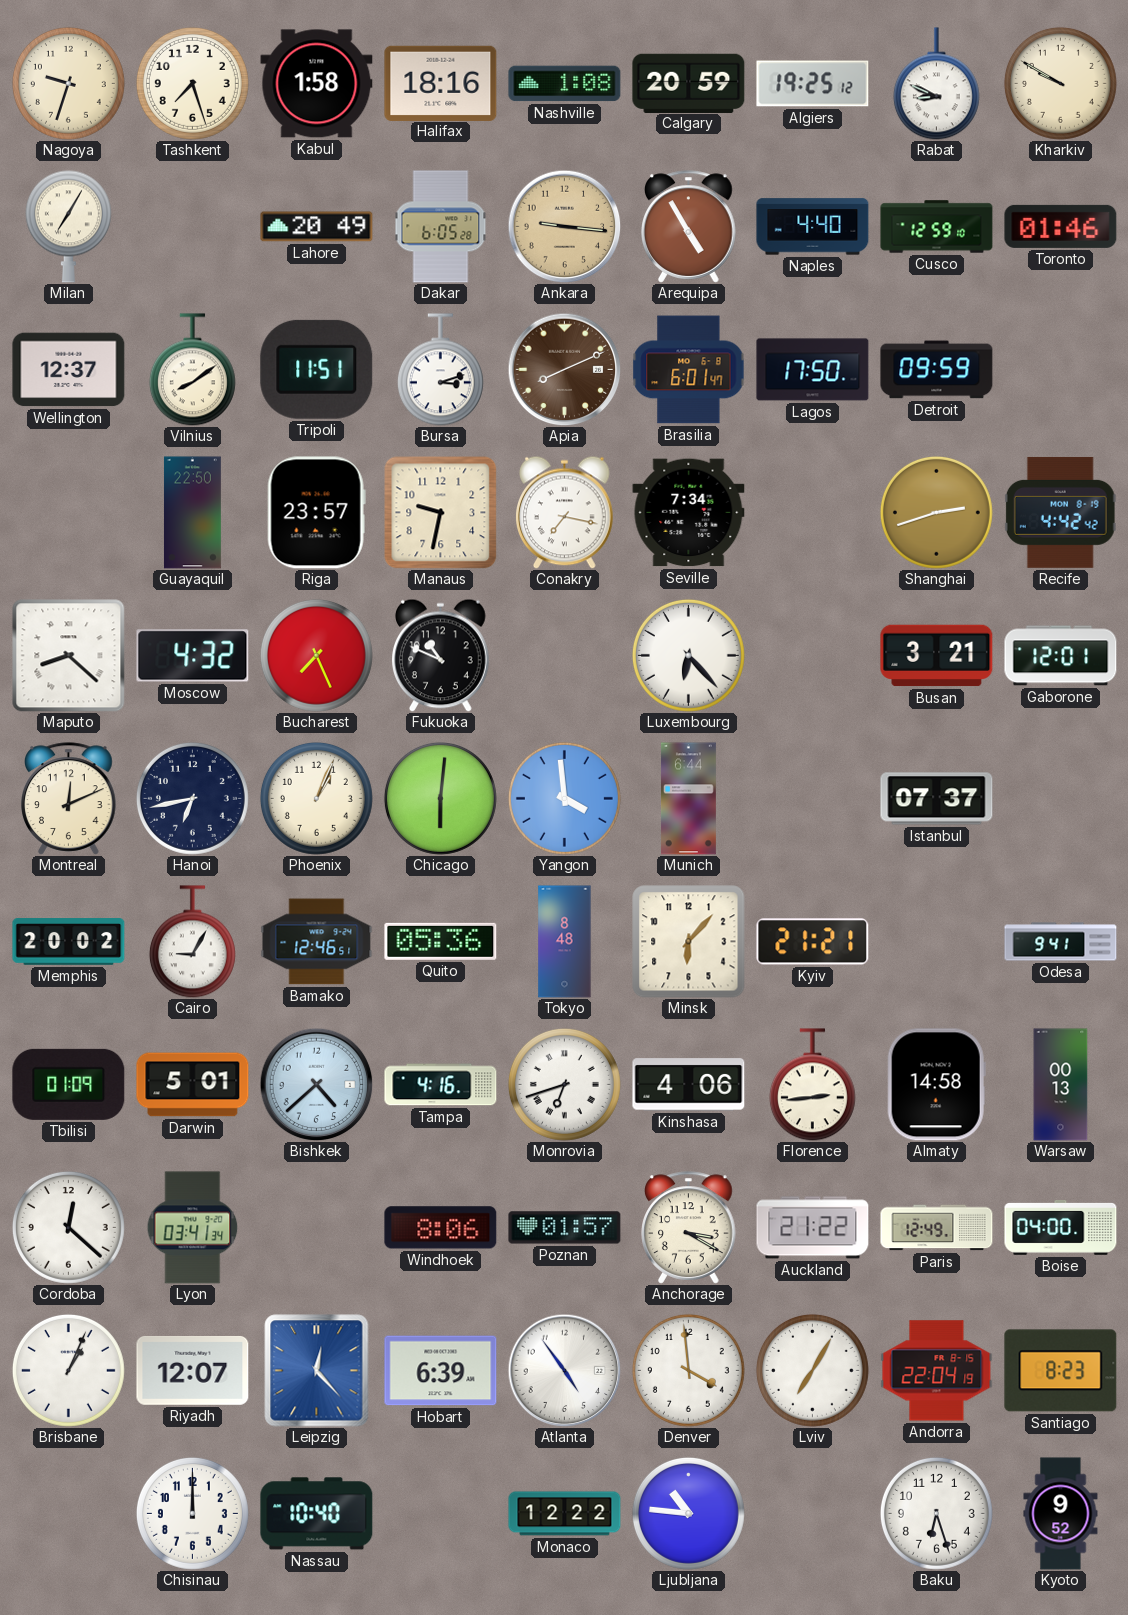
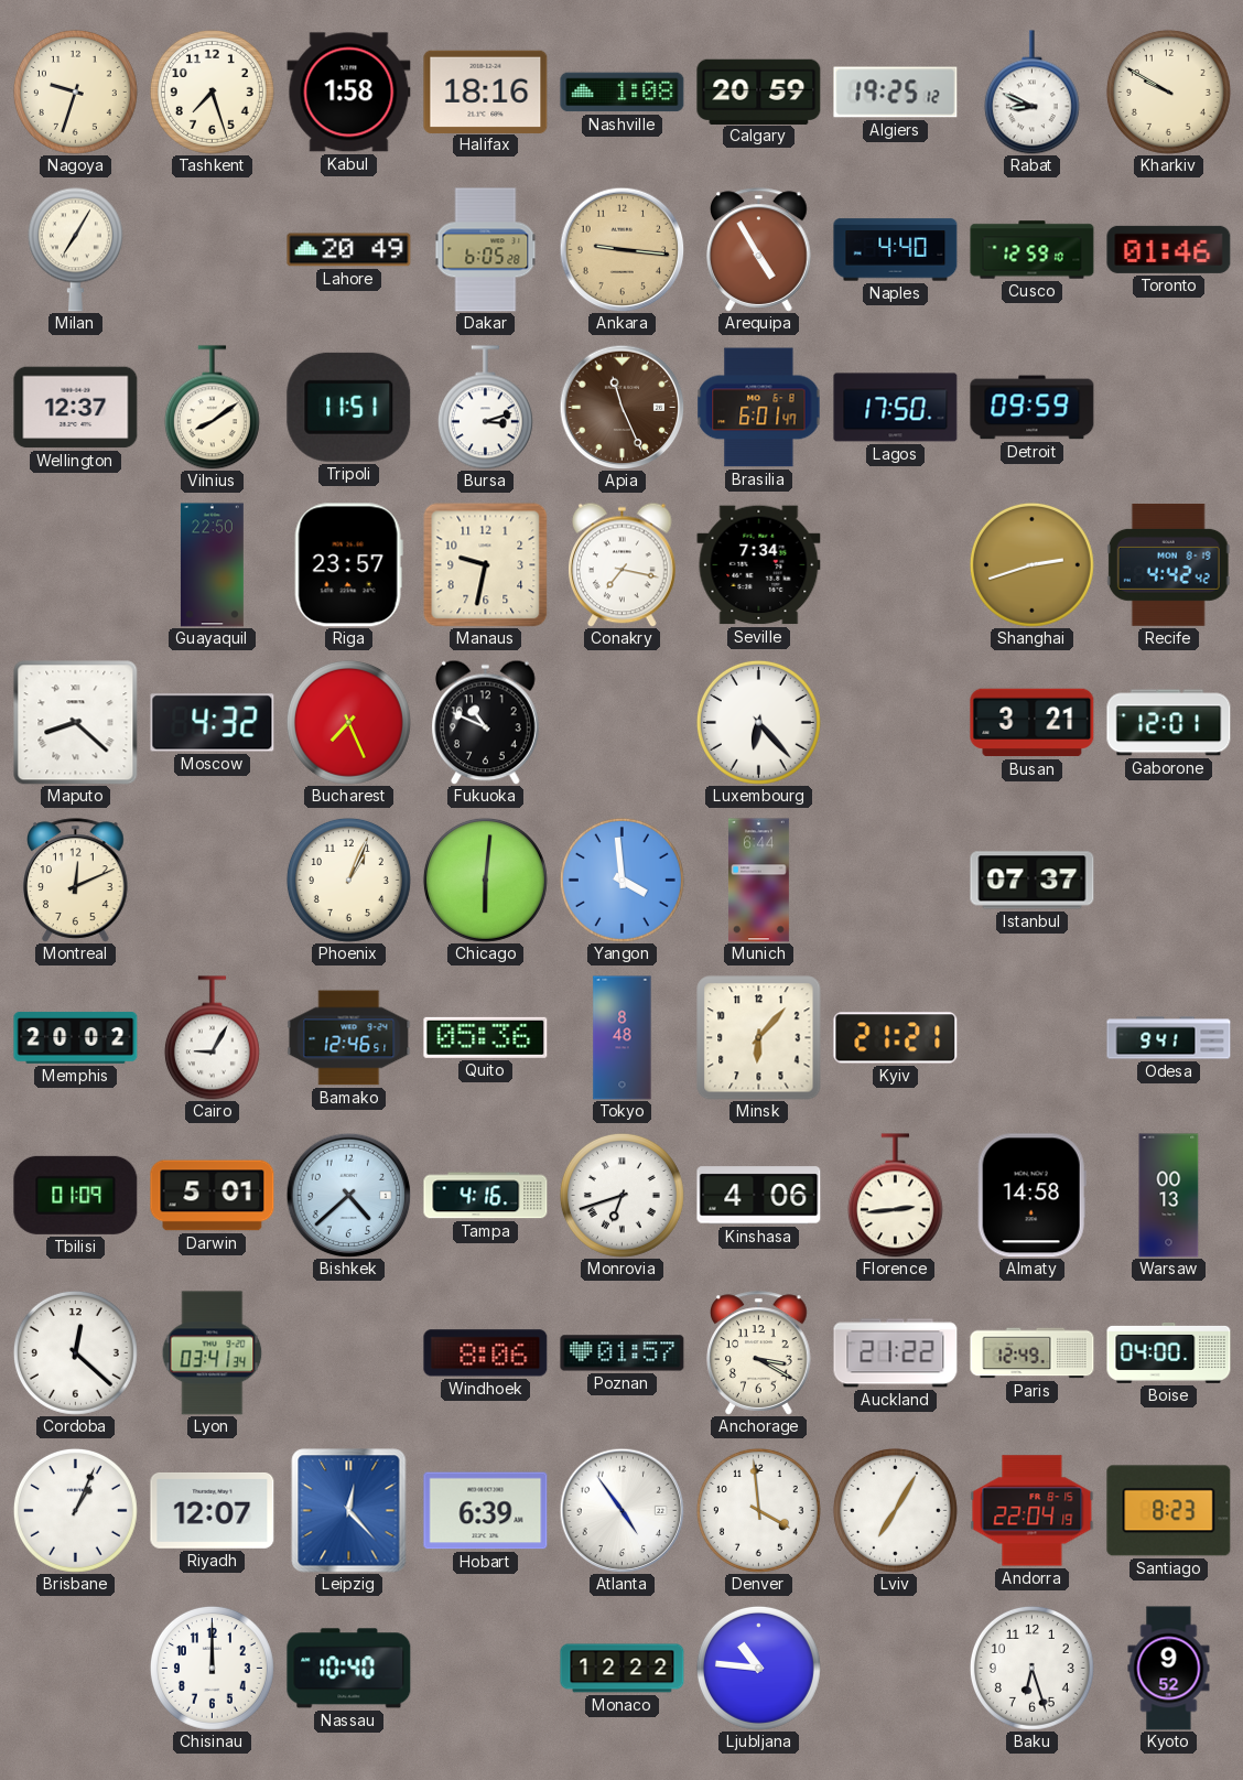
Apia: 8:11 -> 11:26 (622, 407)
Hanoi: 6:43 -> none (192, 798)
